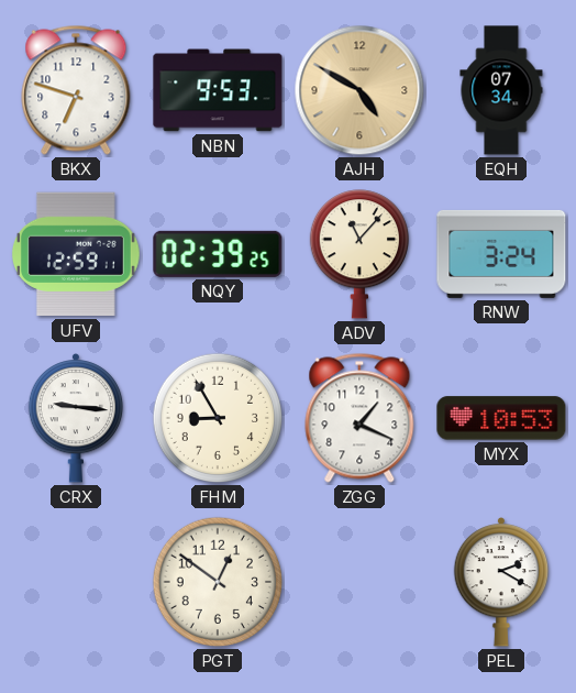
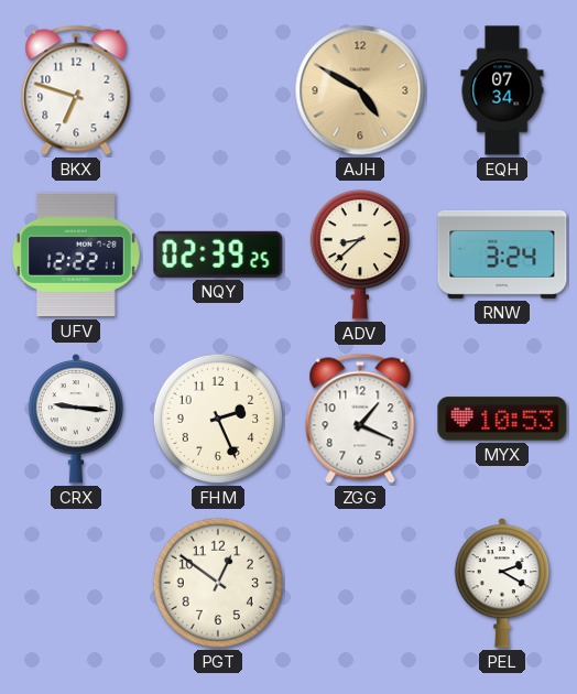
NBN: 9:53 -> none (218, 90)
UFV: 12:59 -> 12:22 (76, 254)
ADV: 11:07 -> 8:38 (359, 254)
FHM: 8:55 -> 2:26 (218, 419)
